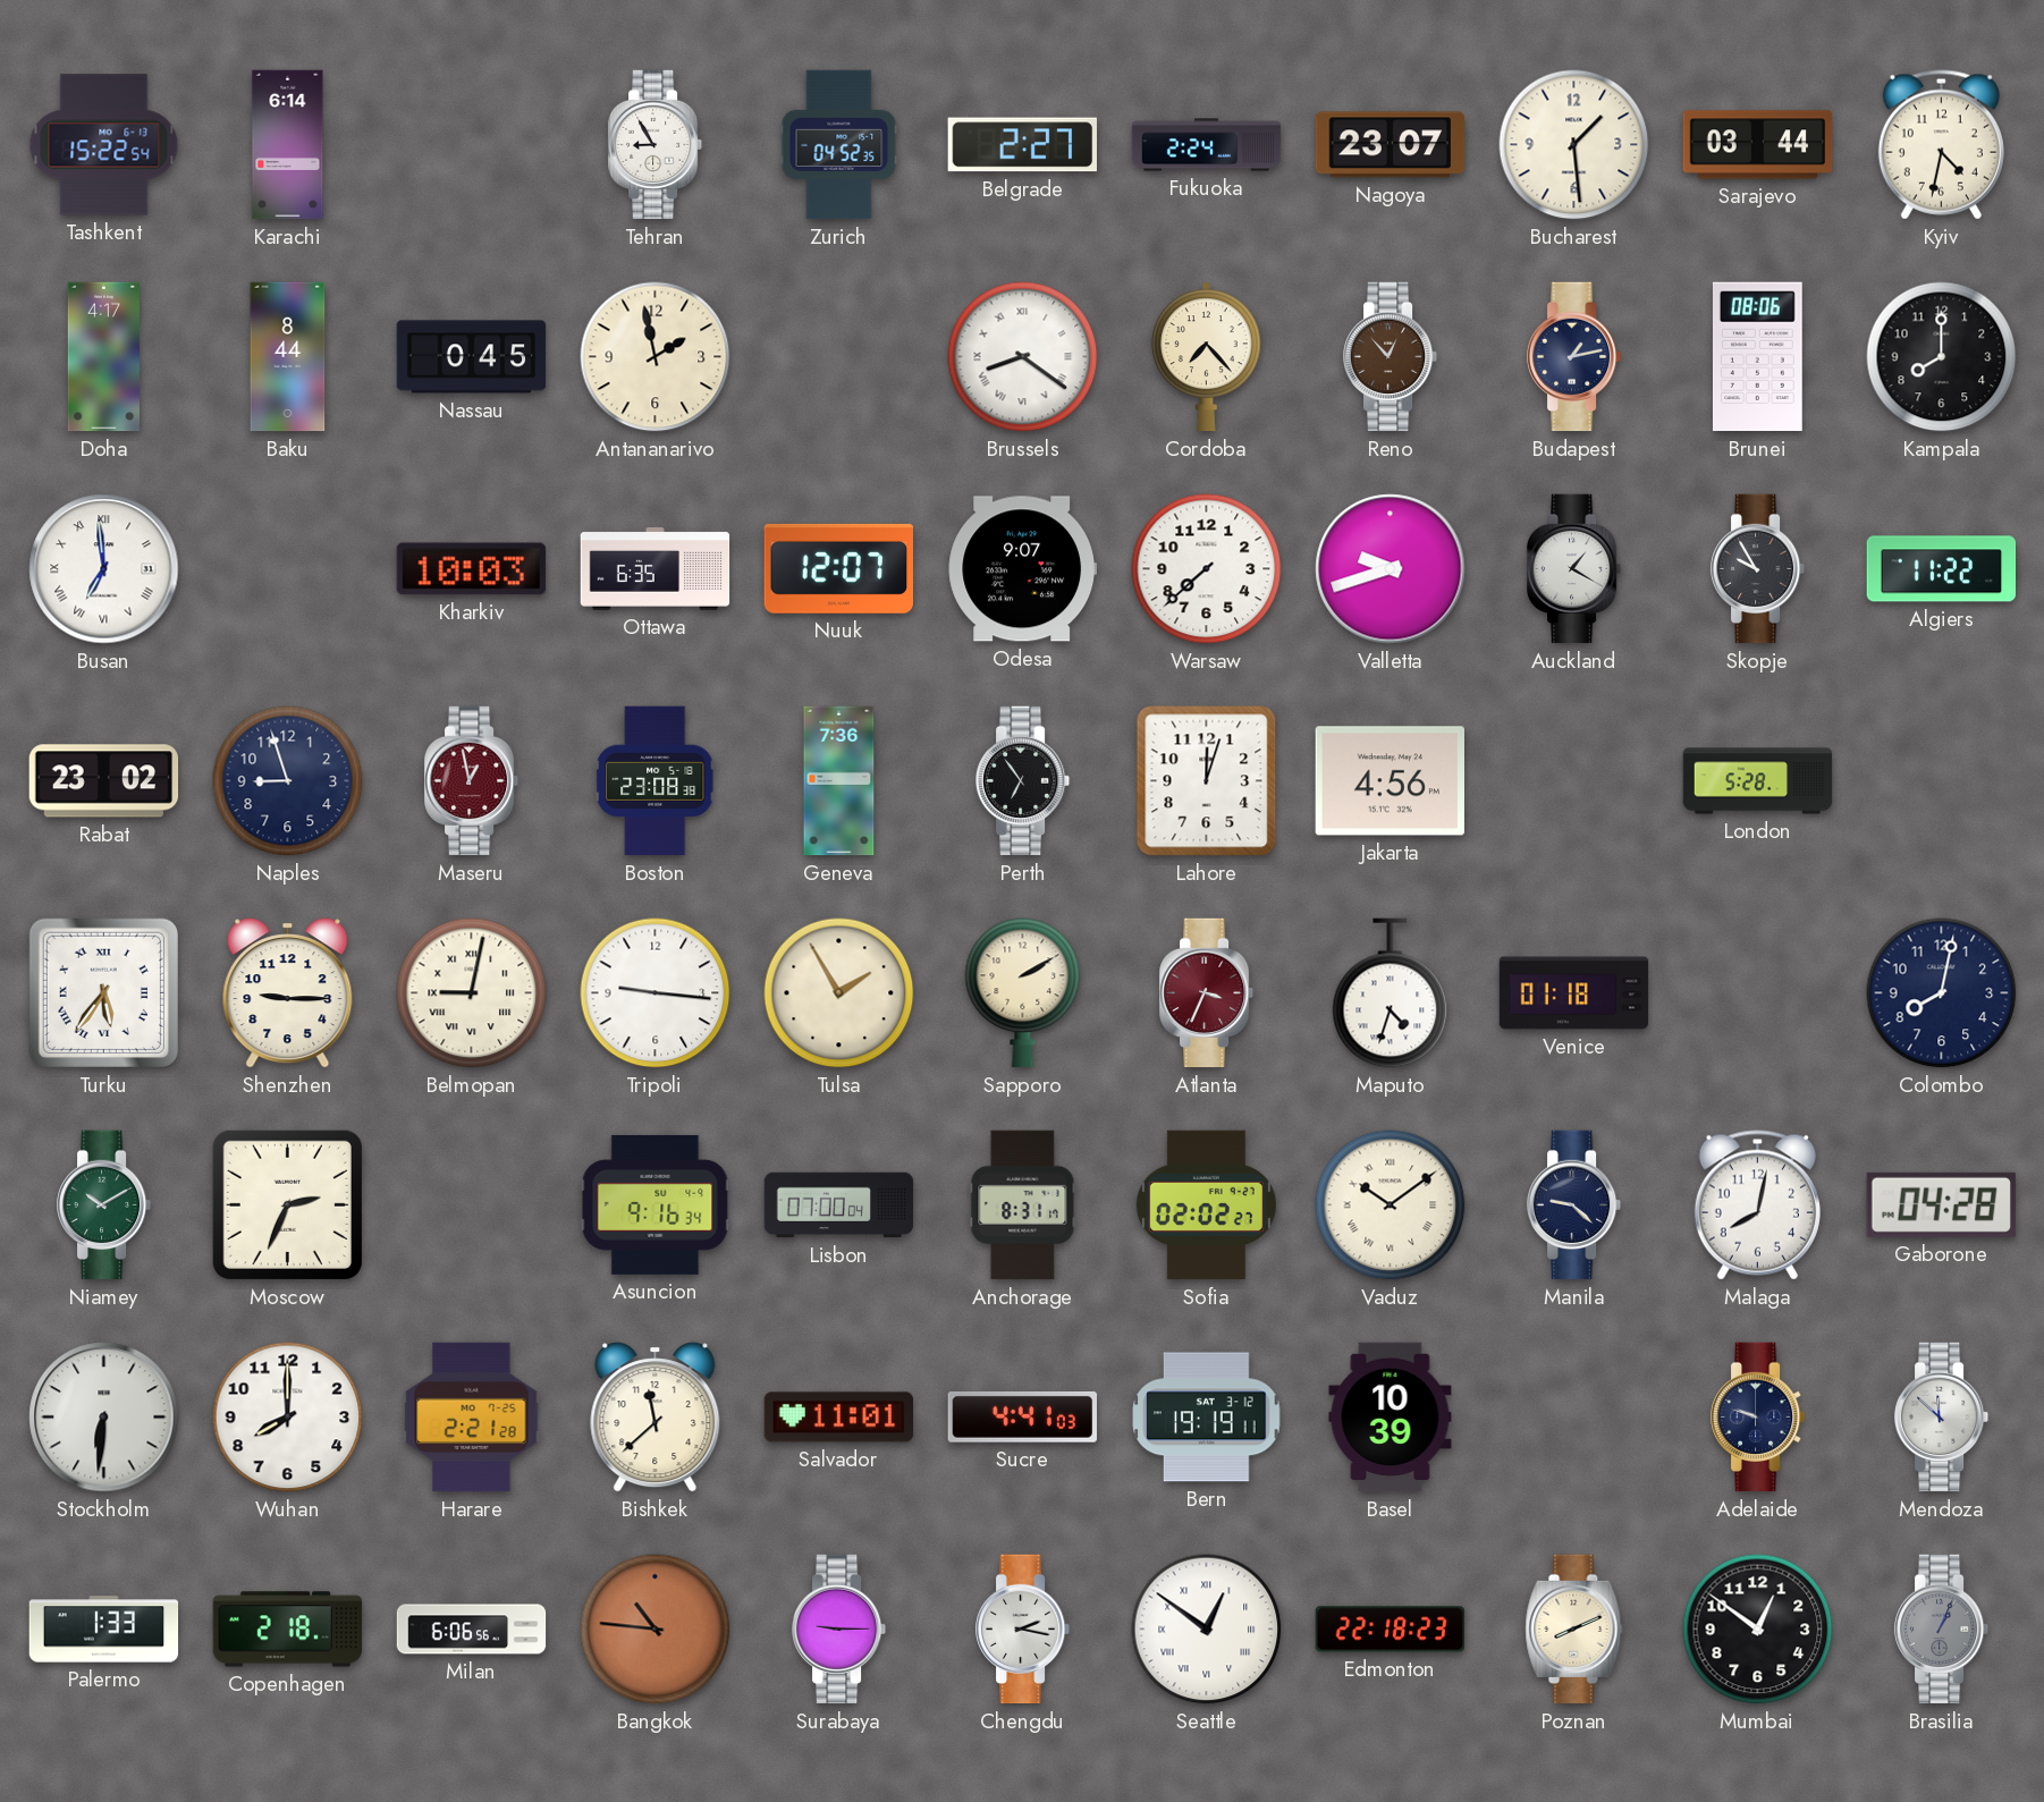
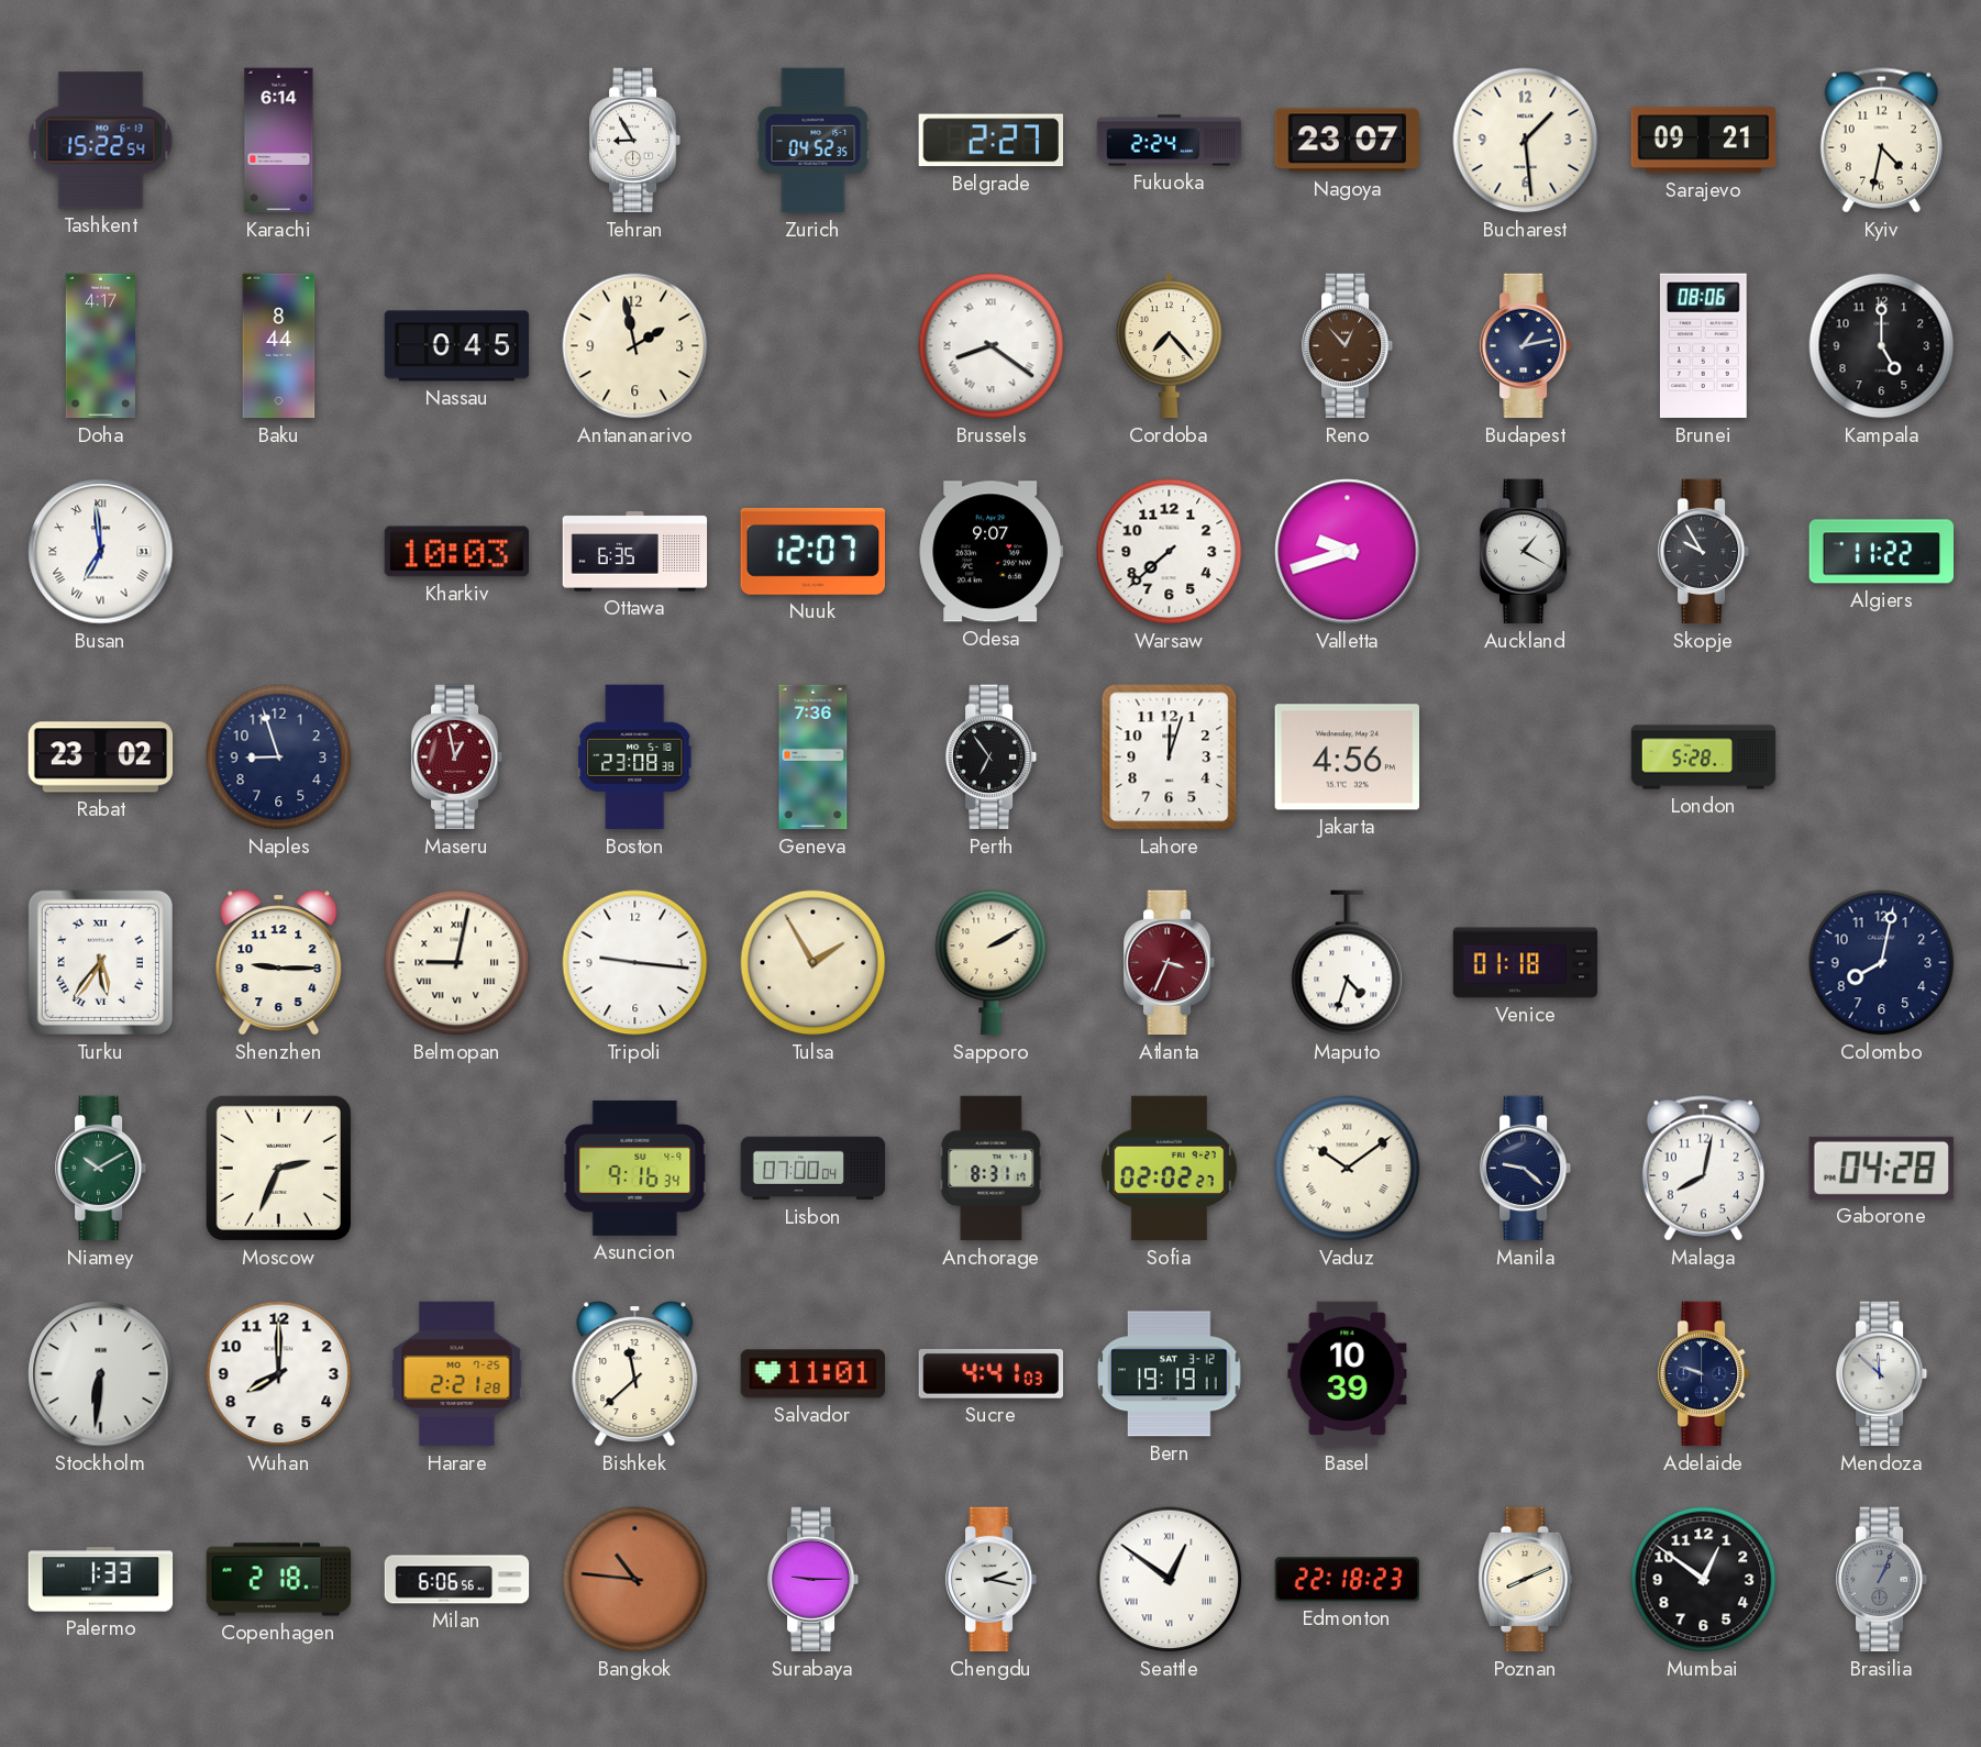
Sarajevo: 03:44 -> 09:21 (1704, 141)
Kampala: 8:00 -> 5:00 (1882, 346)
